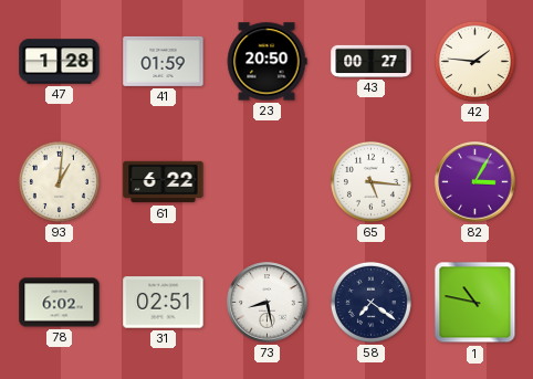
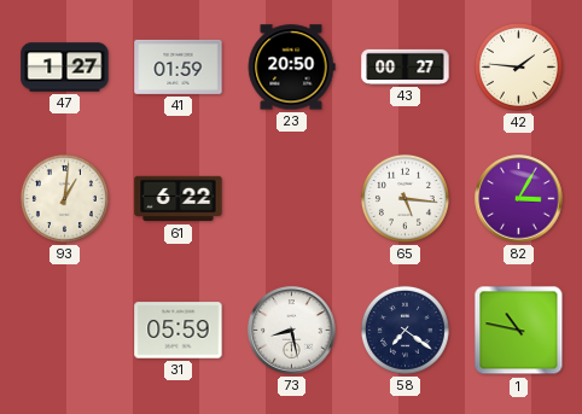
47: 1:28 -> 1:27 (65, 68)
78: 6:02 -> none (60, 303)
31: 02:51 -> 05:59 (179, 331)
